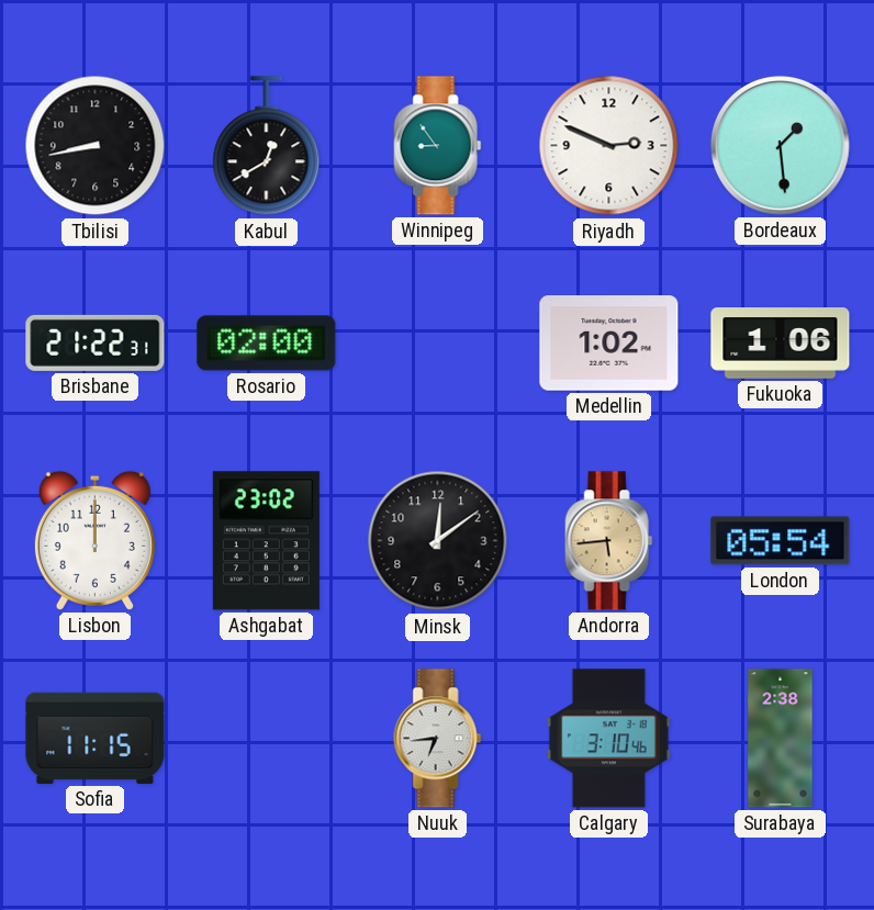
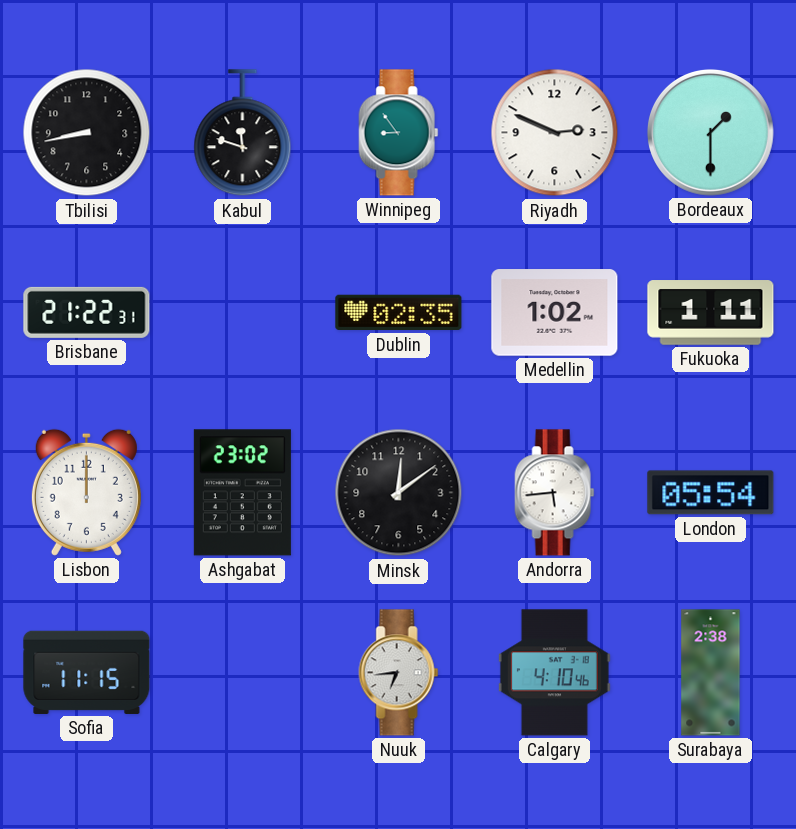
Kabul: 12:40 -> 11:48 (243, 133)
Bordeaux: 1:29 -> 1:30 (710, 132)
Rosario: 02:00 -> none (267, 344)
Dublin: none -> 02:35 (399, 313)
Fukuoka: 1:06 -> 1:11 (711, 313)
Andorra dial: champagne -> white (555, 493)
Calgary: 3:10 -> 4:10 (554, 673)
